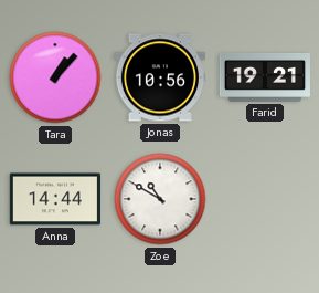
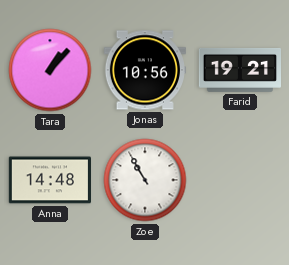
Anna: 14:44 -> 14:48 (49, 180)
Zoe: 10:50 -> 10:55 (145, 180)
